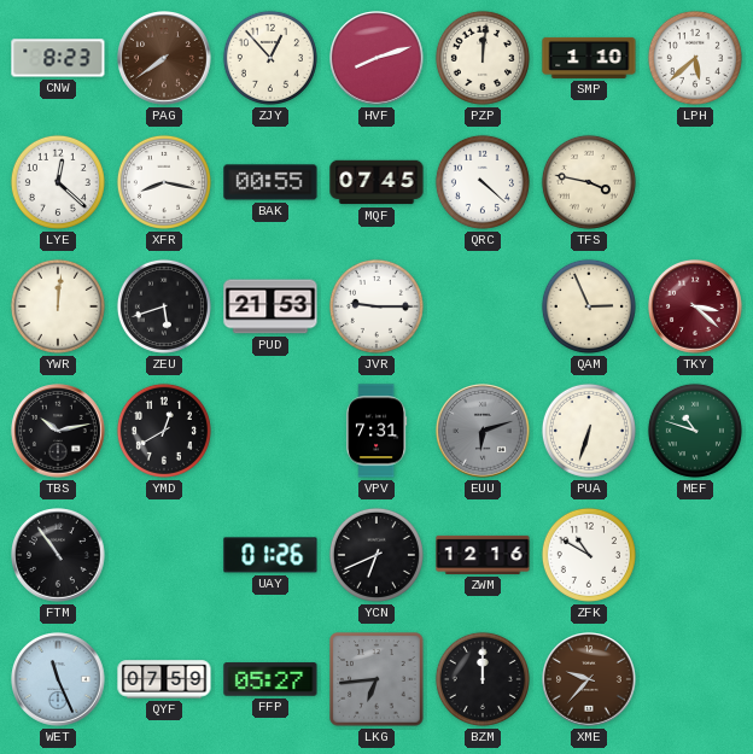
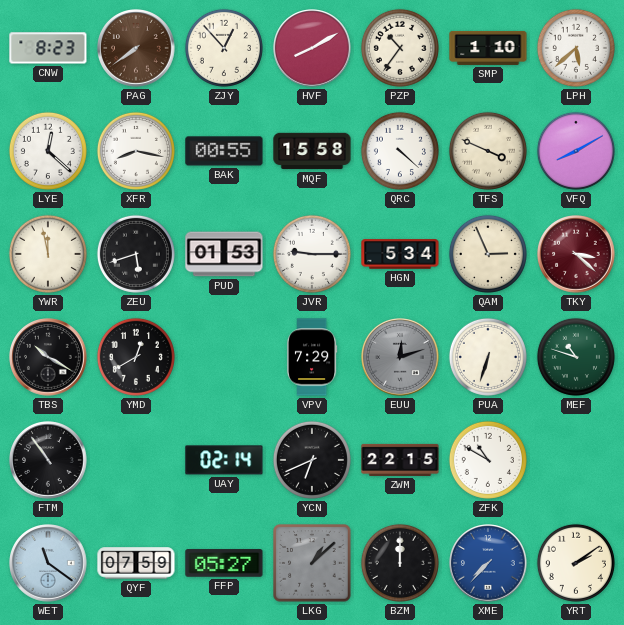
HVF: 8:12 -> 8:10 (312, 48)
PZP: 12:01 -> 10:36 (400, 48)
MQF: 07:45 -> 15:58 (312, 151)
TFS: 3:47 -> 3:49 (488, 151)
VFQ: none -> 8:10 (576, 151)
YWR: 12:01 -> 11:58 (48, 254)
PUD: 21:53 -> 01:53 (224, 254)
HGN: none -> 5:34 (400, 254)
TBS: 10:13 -> 10:20 (48, 357)
VPV: 7:31 -> 7:29 (312, 357)
EUU: 6:12 -> 12:12 (400, 357)
UAY: 01:26 -> 02:14 (224, 460)
ZWM: 12:16 -> 22:15 (400, 460)
WET: 11:26 -> 11:21 (48, 563)
LKG: 6:44 -> 1:08 (312, 563)
XME: 9:37 -> 7:37 (488, 563)
XME dial: brown -> blue (488, 563)
YRT: none -> 2:09 (576, 563)
